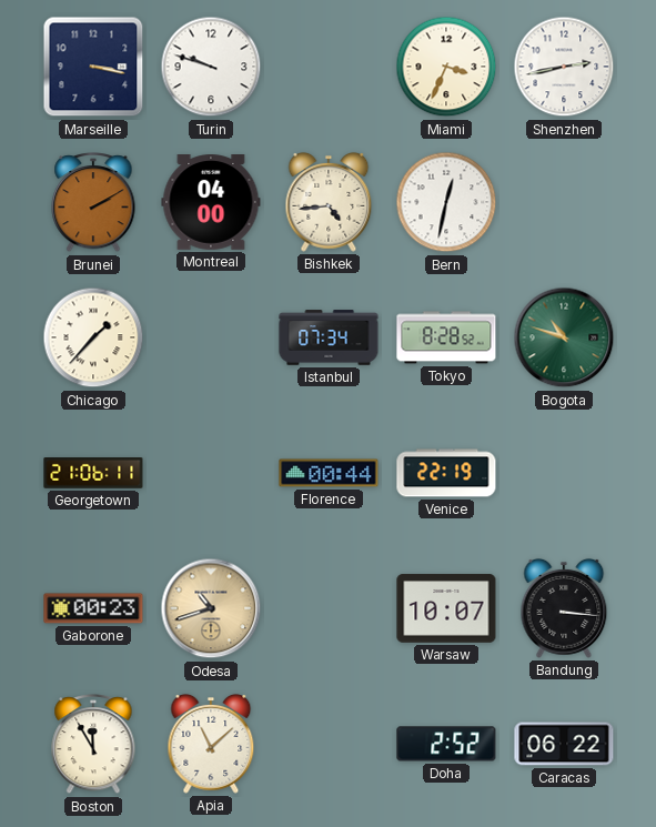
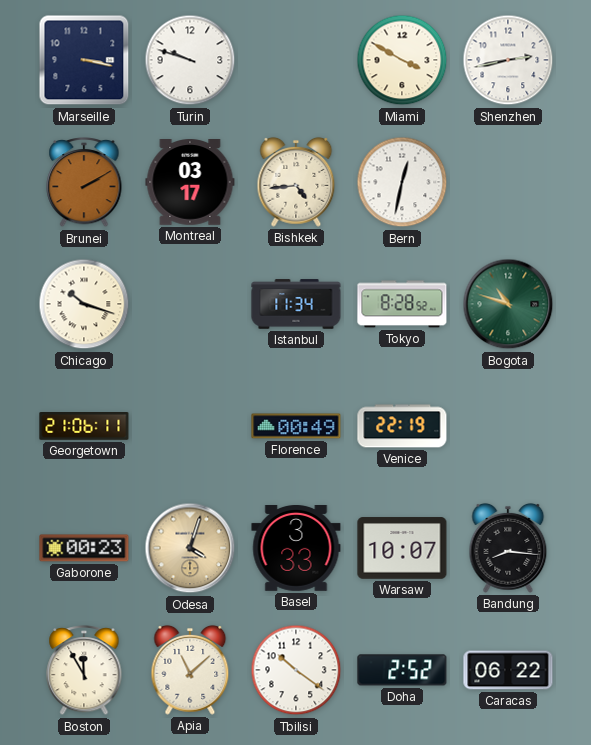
Miami: 3:34 -> 3:50 (402, 60)
Montreal: 04:00 -> 03:17 (190, 183)
Chicago: 1:37 -> 10:18 (84, 304)
Istanbul: 07:34 -> 11:34 (296, 304)
Florence: 00:44 -> 00:49 (296, 426)
Odesa: 10:42 -> 4:03 (190, 548)
Basel: none -> 3:33 (296, 549)
Bandung: 3:16 -> 8:16 (508, 548)
Tbilisi: none -> 10:21 (296, 670)
